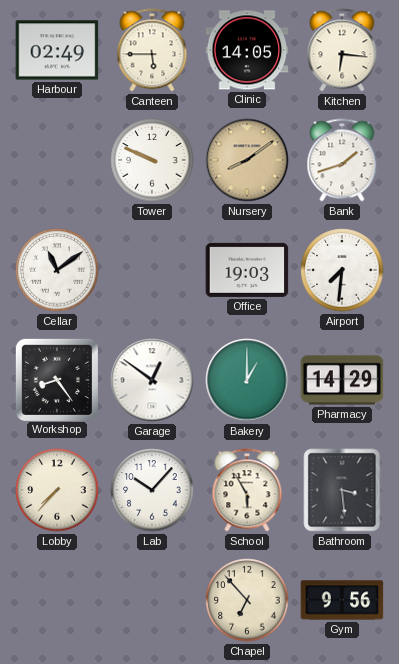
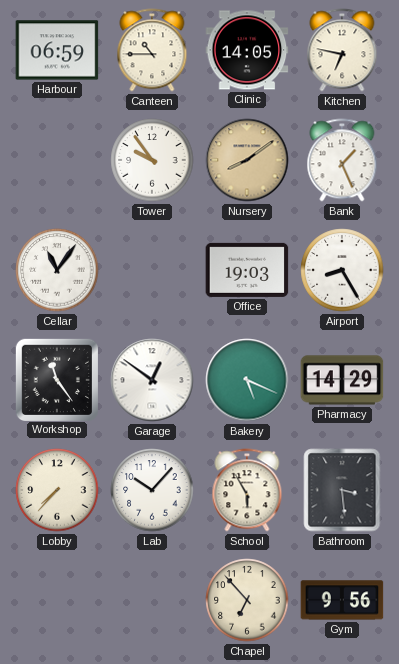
Harbour: 02:49 -> 06:59 (57, 50)
Canteen: 5:45 -> 10:45 (152, 50)
Kitchen: 6:16 -> 6:47 (342, 50)
Tower: 9:49 -> 9:54 (152, 160)
Bank: 1:42 -> 1:26 (342, 160)
Cellar: 11:09 -> 11:06 (57, 270)
Airport: 7:31 -> 8:25 (342, 270)
Workshop: 8:24 -> 11:24 (56, 379)
Bakery: 1:00 -> 5:19 (247, 380)
